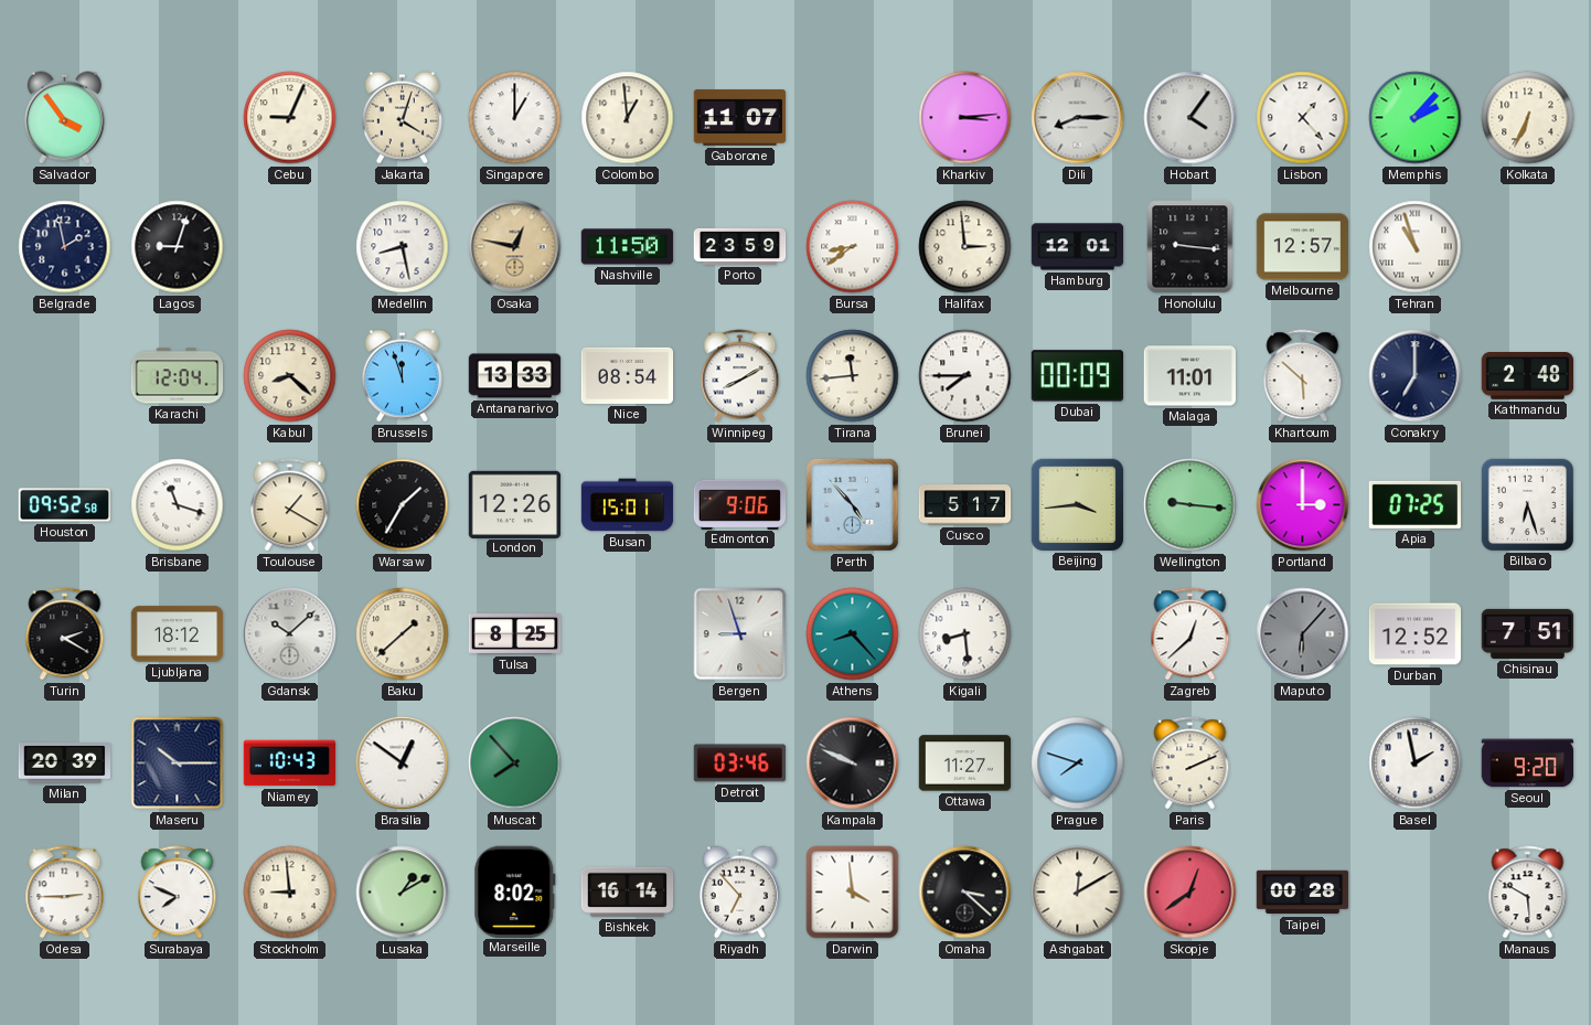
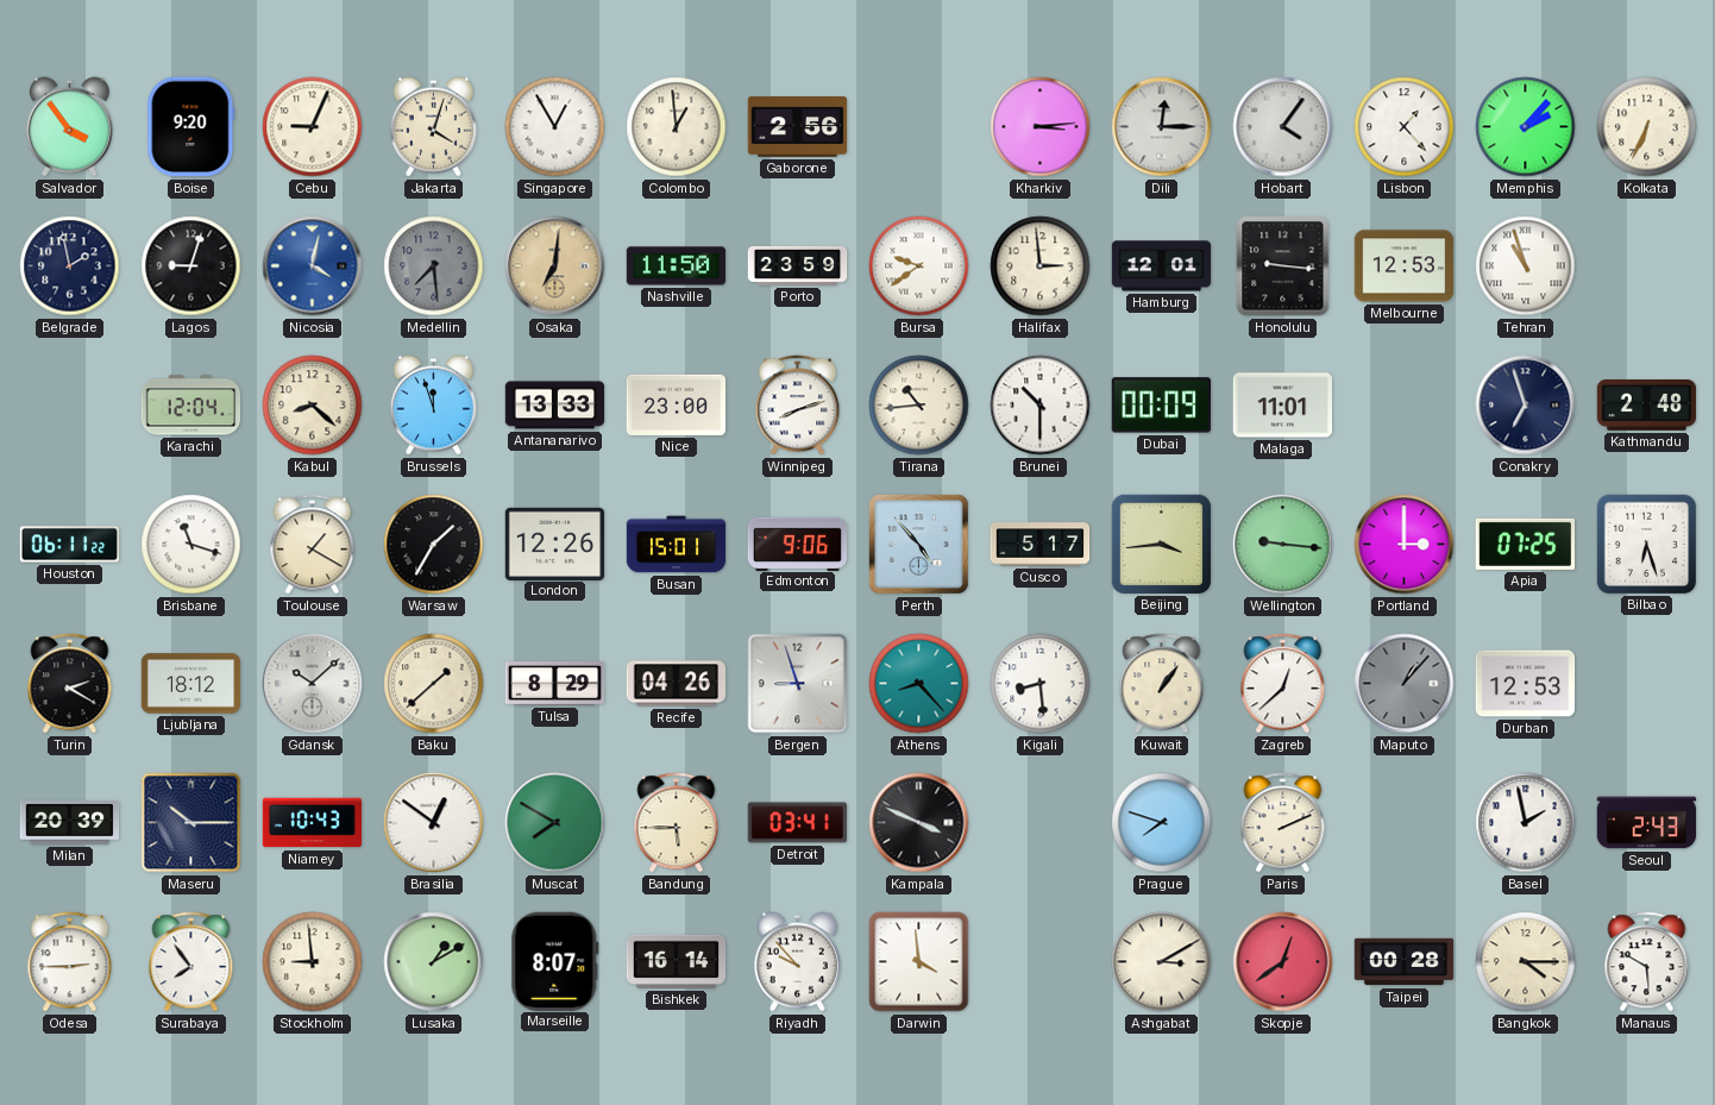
Boise: none -> 9:20 (191, 127)
Singapore: 1:00 -> 12:55 (555, 127)
Gaborone: 11:07 -> 2:56 (798, 127)
Dili: 8:15 -> 12:15 (1162, 127)
Nicosia: none -> 4:02 (313, 266)
Medellin: 8:28 -> 7:29 (434, 266)
Medellin dial: white -> grey (434, 266)
Osaka: 12:47 -> 7:01 (555, 266)
Bursa: 8:39 -> 9:39 (919, 266)
Melbourne: 12:57 -> 12:53 (1405, 266)
Nice: 08:54 -> 23:00 (677, 404)
Winnipeg: 8:10 -> 8:12 (798, 406)
Tirana: 11:44 -> 10:44 (919, 406)
Brunei: 7:45 -> 10:30 (1041, 406)
Khartoum: 5:52 -> none (1303, 376)
Conakry: 7:00 -> 6:57 (1526, 406)
Houston: 09:52 -> 06:11 (70, 545)
Tulsa: 8:25 -> 8:29 (555, 684)
Recife: none -> 04:26 (677, 684)
Kuwait: none -> 1:06 (1162, 684)
Maputo: 6:07 -> 1:07 (1405, 684)
Durban: 12:52 -> 12:53 (1526, 684)
Chisinau: 7:51 -> none (1528, 633)
Muscat: 7:53 -> 7:50 (555, 823)
Bandung: none -> 5:45 (677, 823)
Detroit: 03:46 -> 03:41 (798, 823)
Kampala: 9:49 -> 3:49 (919, 823)
Ottawa: 11:27 -> none (965, 764)
Seoul: 9:20 -> 2:43 (1647, 823)
Surabaya: 7:49 -> 7:54 (191, 962)
Marseille: 8:02 -> 8:07 (555, 961)
Riyadh: 6:53 -> 9:53 (797, 962)
Omaha: 3:22 -> none (965, 893)
Ashgabat: 12:10 -> 3:10 (1162, 962)
Bangkok: none -> 4:15 (1526, 962)
